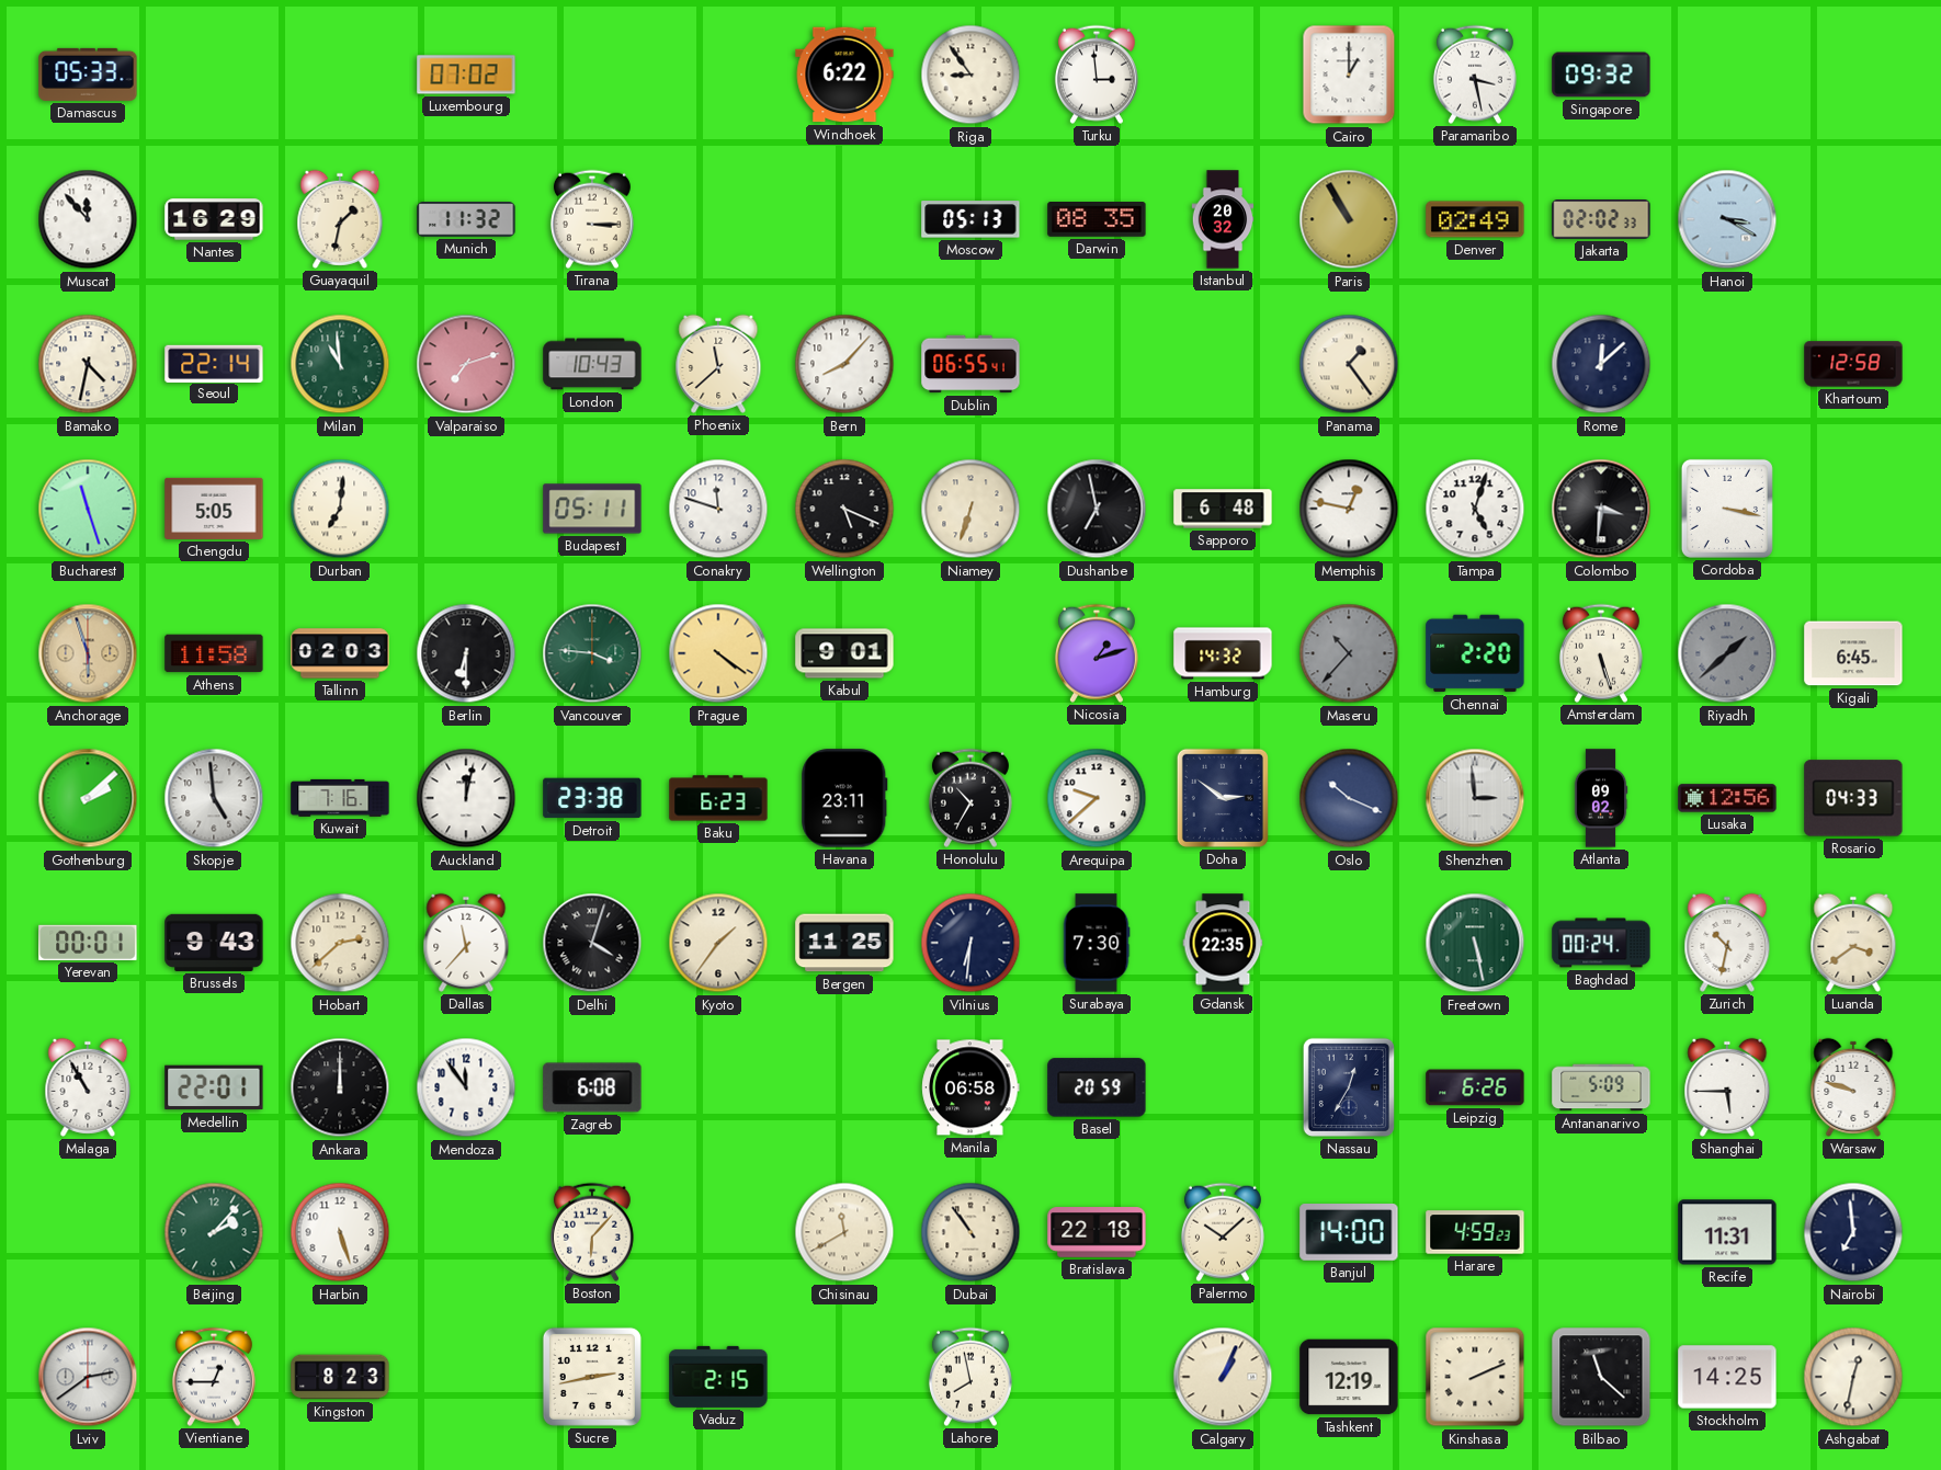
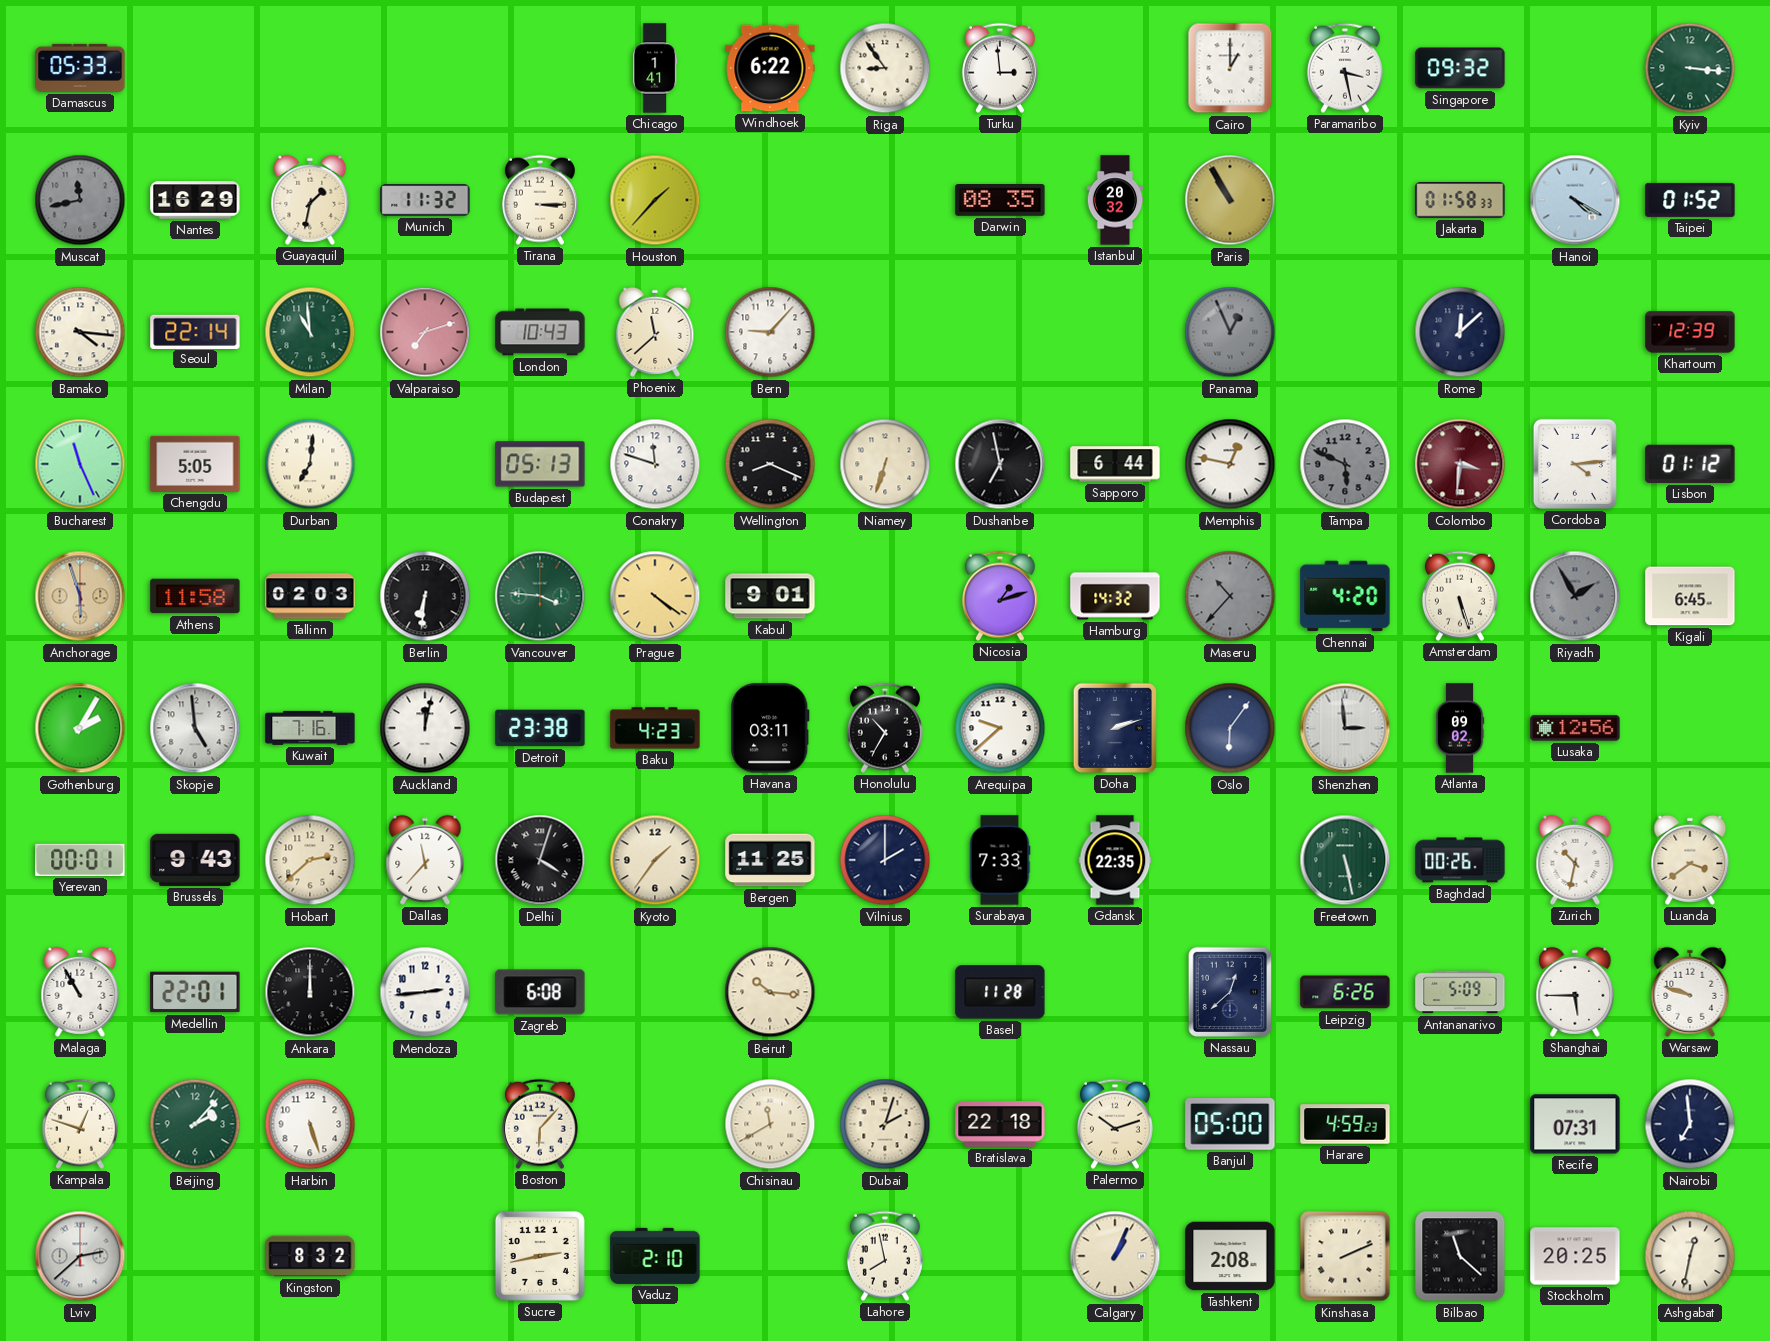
Luxembourg: 07:02 -> none (466, 75)
Chicago: none -> 1:41 (655, 68)
Kyiv: none -> 3:16 (1690, 68)
Muscat: 11:53 -> 11:43 (80, 200)
Muscat dial: white -> grey (80, 200)
Houston: none -> 1:37 (655, 200)
Moscow: 05:13 -> none (970, 219)
Denver: 02:49 -> none (1475, 219)
Jakarta: 02:02 -> 01:58 (1460, 201)
Hanoi: 3:20 -> 4:20 (1575, 200)
Taipei: none -> 01:52 (1690, 200)
Bamako: 4:32 -> 4:16 (80, 332)
Bern: 8:07 -> 9:07 (770, 332)
Dublin: 06:55 -> none (970, 364)
Panama: 1:24 -> 12:56 (1230, 332)
Panama dial: cream -> grey (1230, 332)
Khartoum: 12:58 -> 12:39 (1690, 332)
Bucharest: 11:27 -> 11:26 (80, 464)
Budapest: 05:11 -> 05:13 (540, 464)
Wellington: 5:19 -> 8:19 (770, 464)
Sapporo: 6:48 -> 6:44 (1115, 464)
Tampa: 5:03 -> 5:49 (1345, 464)
Tampa dial: white -> grey (1345, 464)
Colombo dial: black -> burgundy (1460, 464)
Cordoba: 3:17 -> 4:14 (1575, 464)
Lisbon: none -> 01:12 (1690, 464)
Berlin: 6:30 -> 6:31 (425, 596)
Chennai: 2:20 -> 4:20 (1345, 596)
Riyadh: 1:38 -> 1:55 (1575, 596)
Gothenburg: 2:08 -> 2:05 (80, 728)
Baku: 6:23 -> 4:23 (655, 728)
Havana: 23:11 -> 03:11 (770, 728)
Doha: 2:51 -> 2:12 (1115, 728)
Oslo: 10:19 -> 6:06 (1230, 728)
Rosario: 04:33 -> none (1853, 798)
Vilnius: 6:31 -> 2:00 (885, 860)
Surabaya: 7:30 -> 7:33 (1000, 860)
Baghdad: 00:24 -> 00:26 (1460, 860)
Mendoza: 11:54 -> 2:44 (425, 992)
Beirut: none -> 10:16 (770, 992)
Manila: 06:58 -> none (970, 1087)
Basel: 20:59 -> 11:28 (1000, 992)
Nassau: 12:35 -> 12:38 (1230, 992)
Kampala: none -> 12:48 (80, 1124)
Dubai: 10:54 -> 2:03 (885, 1124)
Palermo: 10:08 -> 10:12 (1115, 1124)
Banjul: 14:00 -> 05:00 (1230, 1125)
Recife: 11:31 -> 07:31 (1575, 1124)
Lviv: 2:39 -> 2:38 (80, 1256)
Vientiane: 12:45 -> none (214, 1377)
Kingston: 8:23 -> 8:32 (310, 1256)
Vaduz: 2:15 -> 2:10 (655, 1256)
Tashkent: 12:19 -> 2:08 (1230, 1256)
Stockholm: 14:25 -> 20:25 (1575, 1256)
